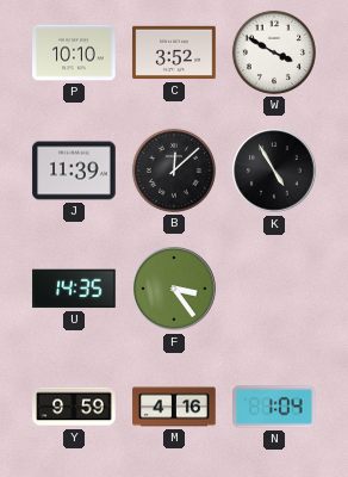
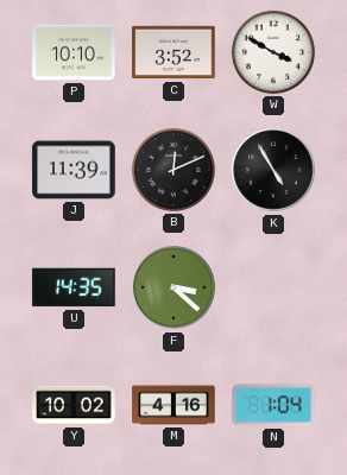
B: 12:08 -> 12:11 (173, 170)
F: 3:24 -> 3:22 (173, 287)
Y: 9:59 -> 10:02 (74, 405)
